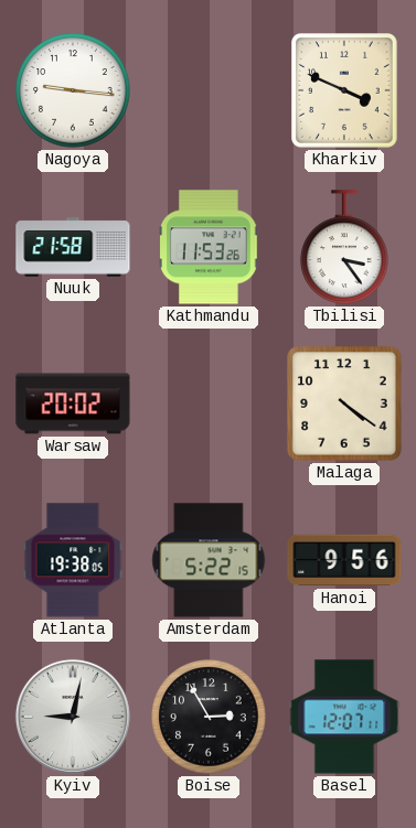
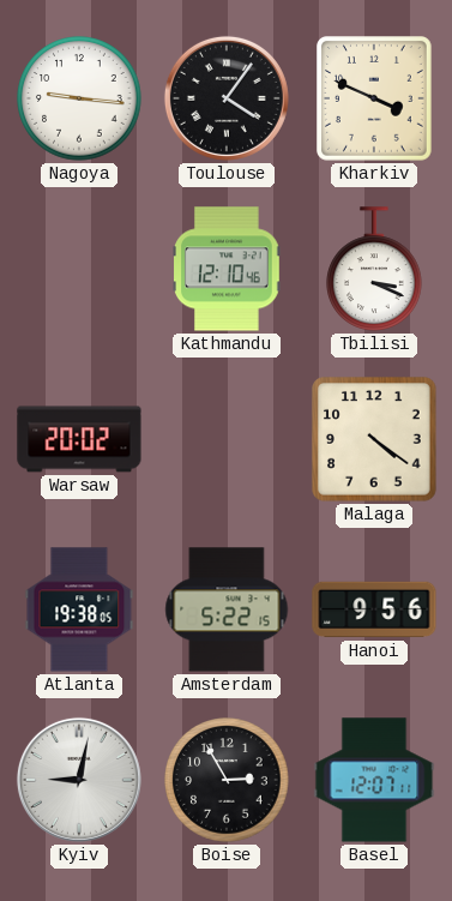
Toulouse: none -> 4:06 (227, 98)
Nuuk: 21:58 -> none (73, 247)
Kathmandu: 11:53 -> 12:10 (228, 269)
Tbilisi: 3:24 -> 3:19 (374, 269)
